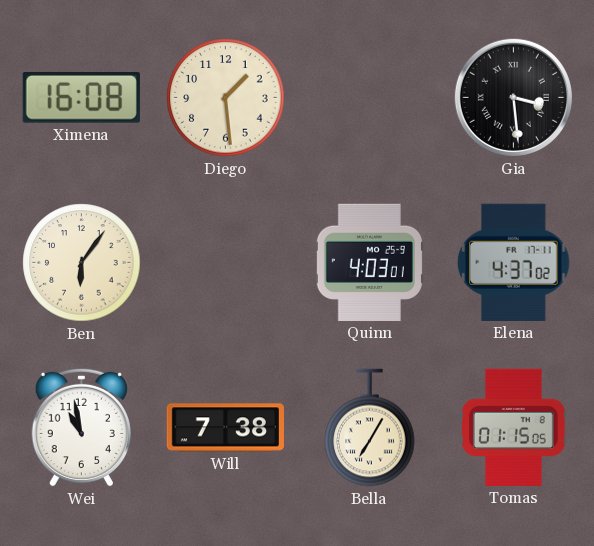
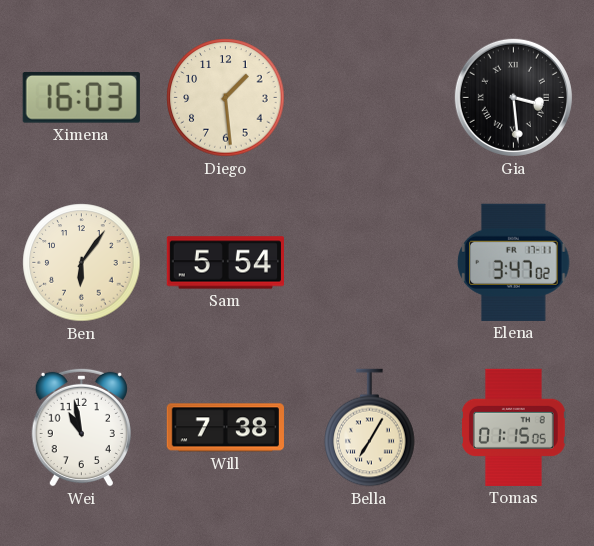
Ximena: 16:08 -> 16:03 (81, 97)
Sam: none -> 5:54 (225, 263)
Quinn: 4:03 -> none (369, 262)
Elena: 4:37 -> 3:47 (514, 262)
